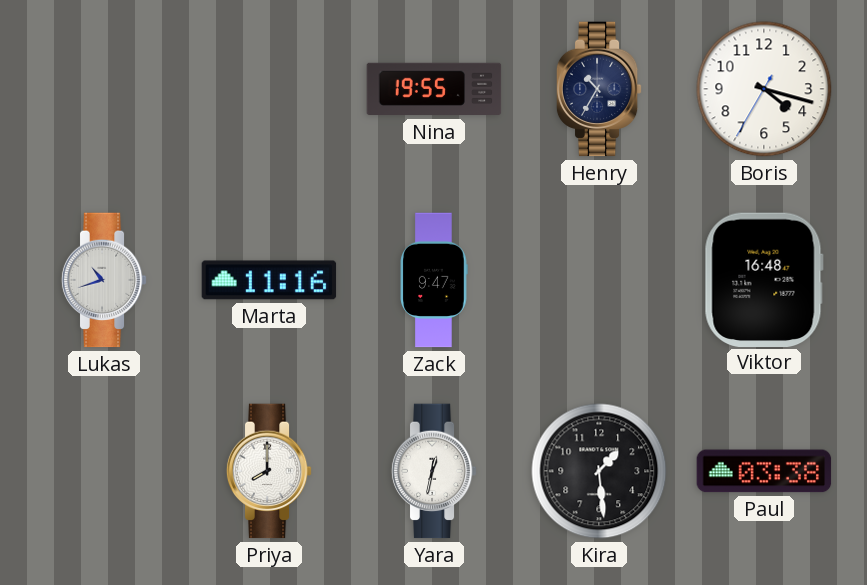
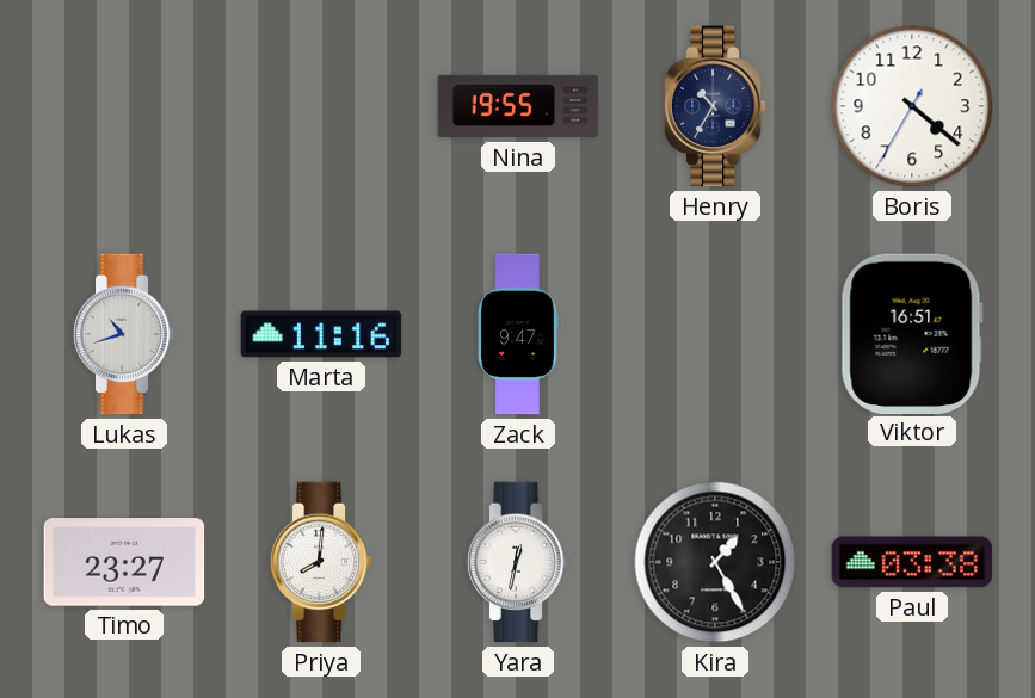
Boris: 4:17 -> 4:21 (912, 106)
Viktor: 16:48 -> 16:51 (912, 333)
Timo: none -> 23:27 (124, 562)
Priya: 8:00 -> 8:01 (321, 562)
Kira: 1:29 -> 1:25 (715, 562)
